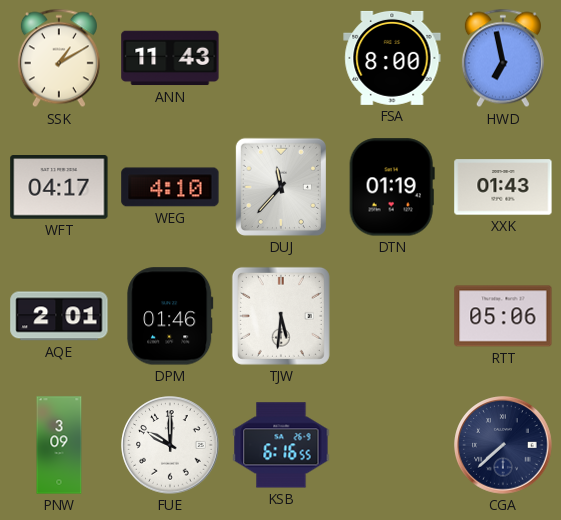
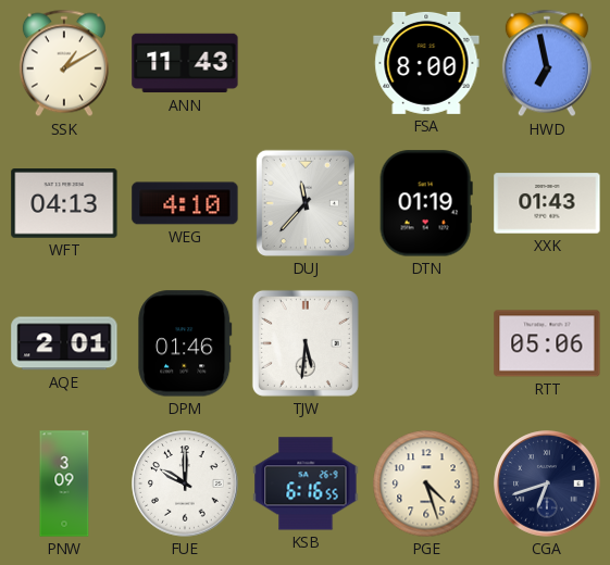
WFT: 04:17 -> 04:13 (64, 203)
PGE: none -> 4:27 (426, 484)
CGA: 7:38 -> 6:42 (547, 484)
